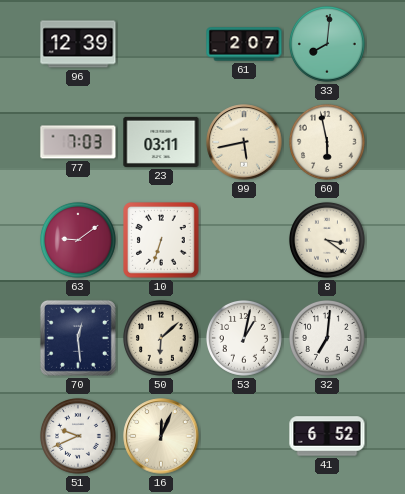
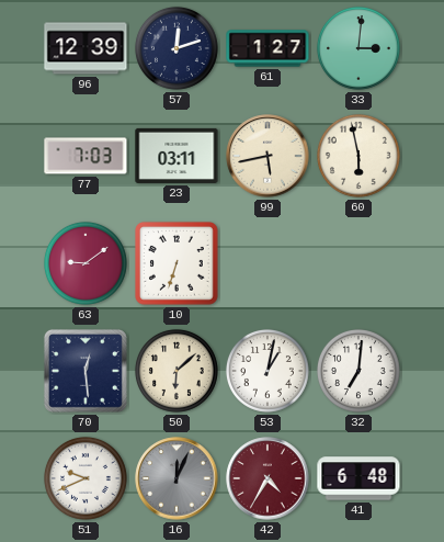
57: none -> 12:12 (177, 48)
61: 2:07 -> 1:27 (267, 48)
33: 8:01 -> 3:01 (358, 48)
8: 3:21 -> none (327, 240)
16 dial: cream -> grey (177, 478)
42: none -> 4:35 (267, 478)
41: 6:52 -> 6:48 (358, 478)
